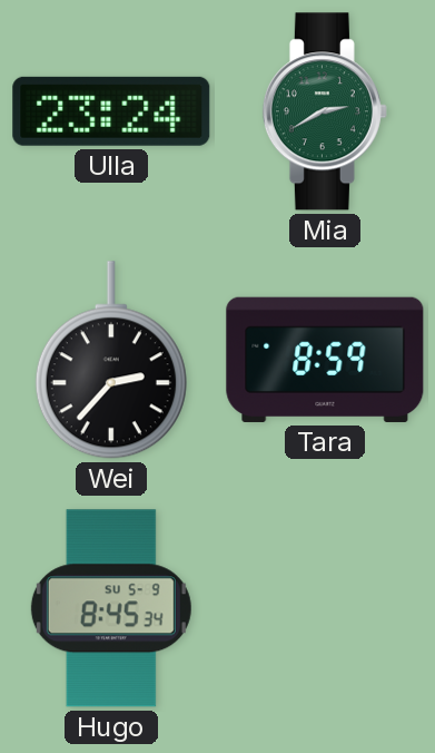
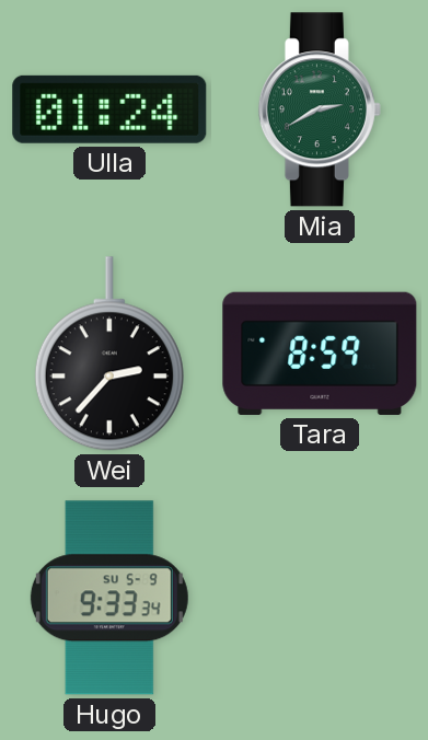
Ulla: 23:24 -> 01:24 (109, 109)
Hugo: 8:45 -> 9:33 (109, 598)
